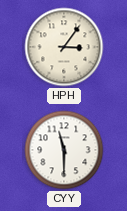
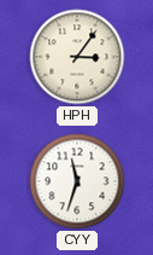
CYY: 11:30 -> 11:33 (77, 181)
